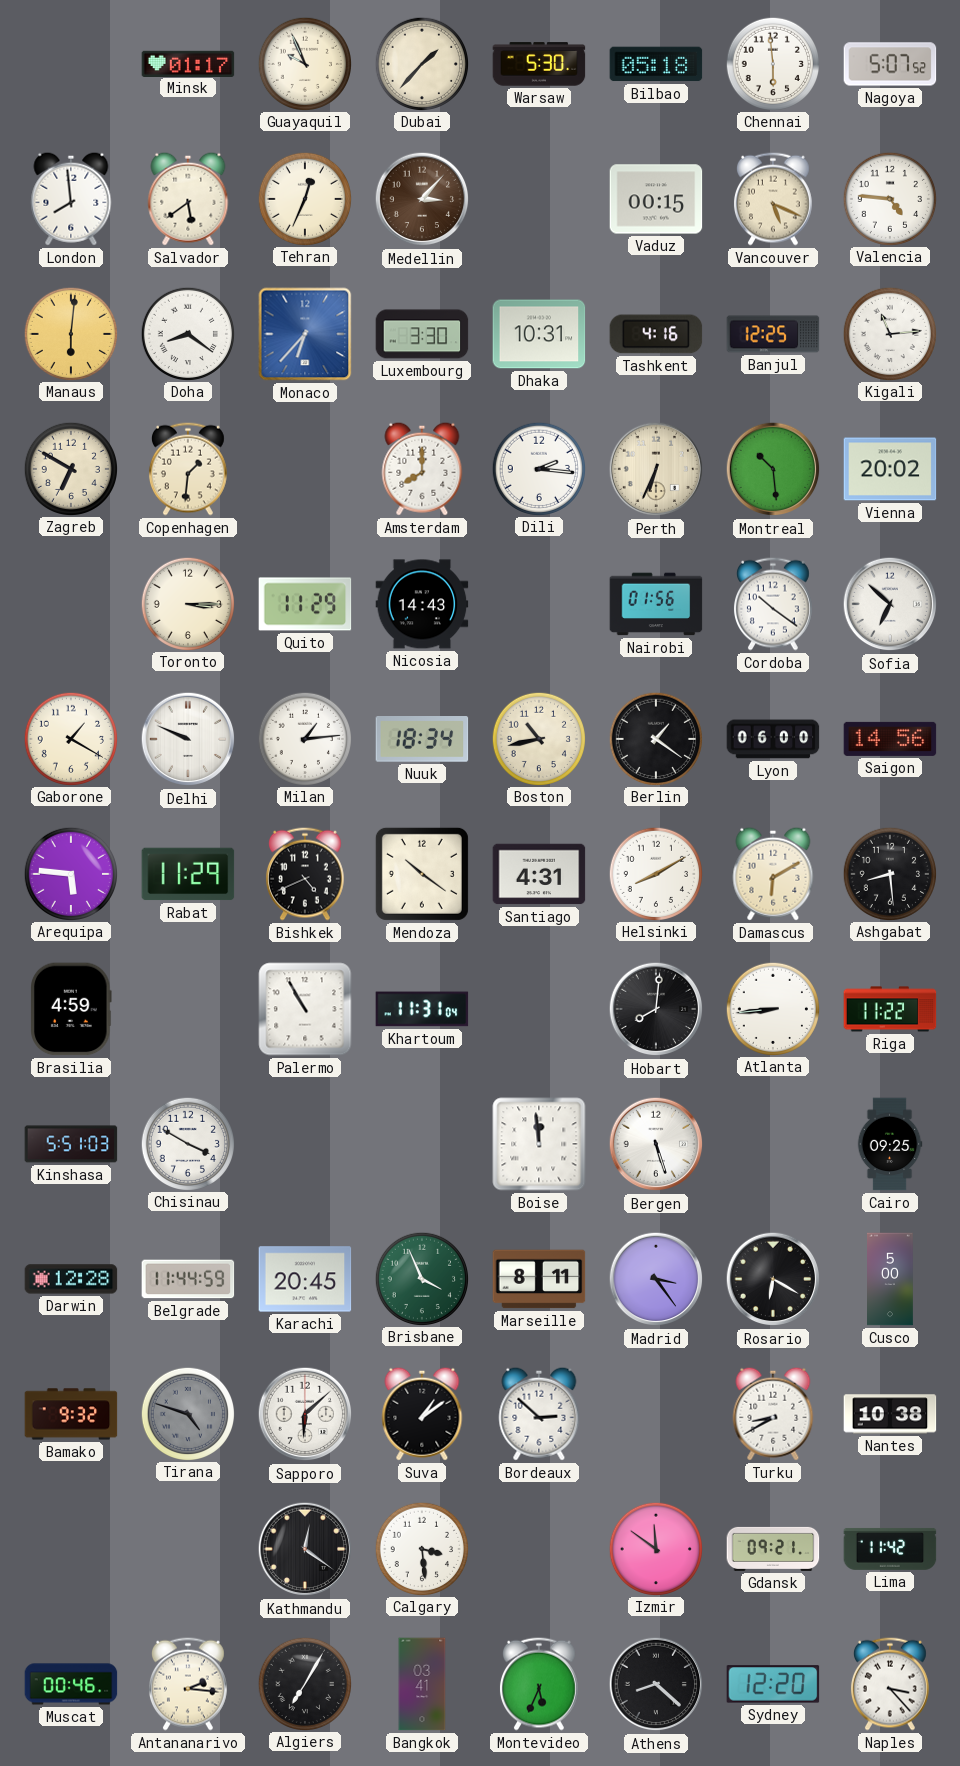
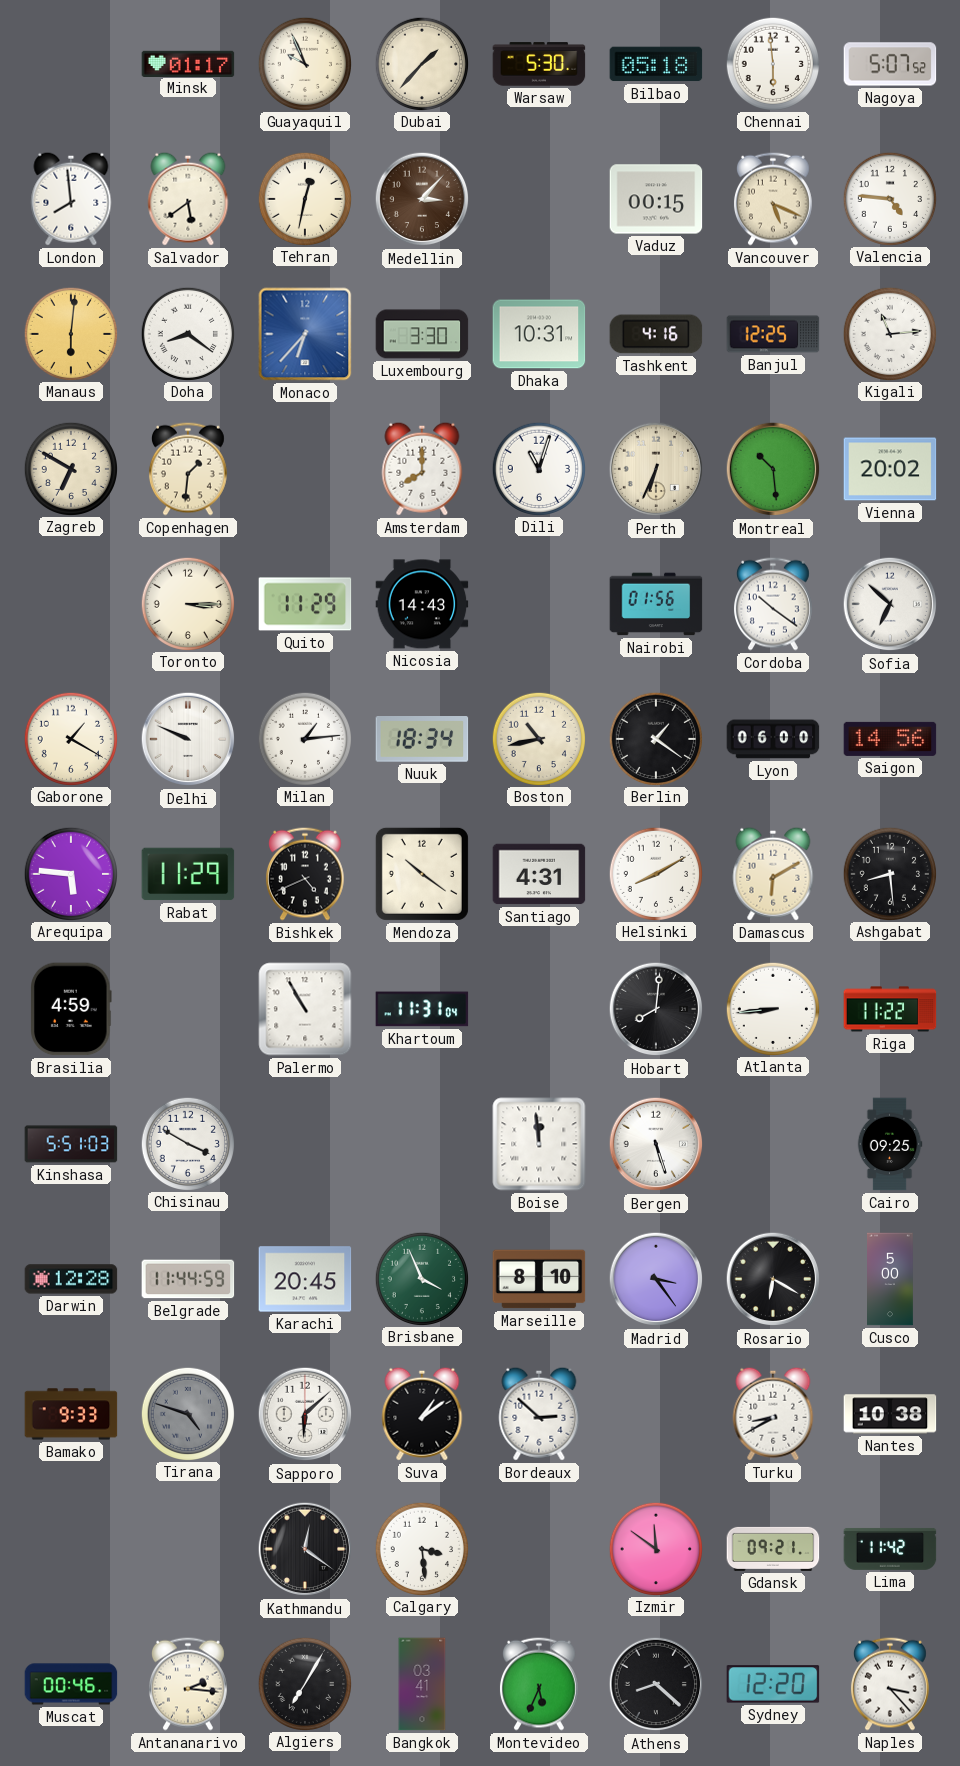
Tehran: 12:34 -> 12:32 (304, 198)
Dili: 2:16 -> 11:03 (538, 468)
Marseille: 8:11 -> 8:10 (539, 1279)
Bamako: 9:32 -> 9:33 (71, 1414)
